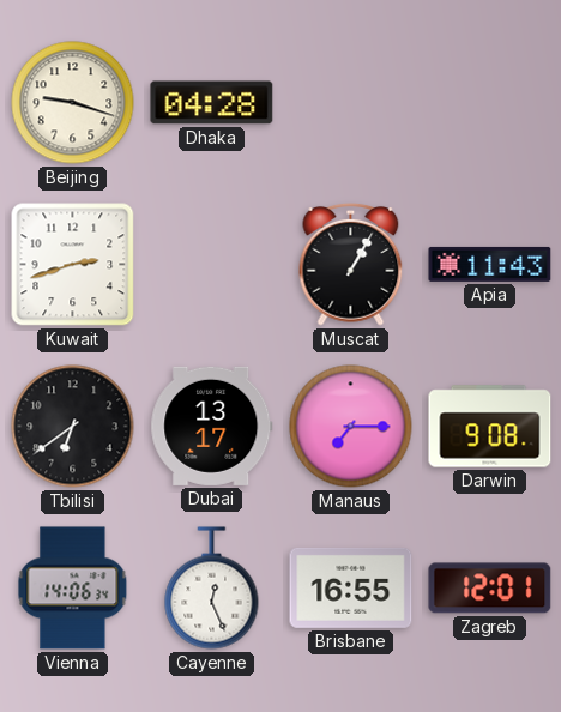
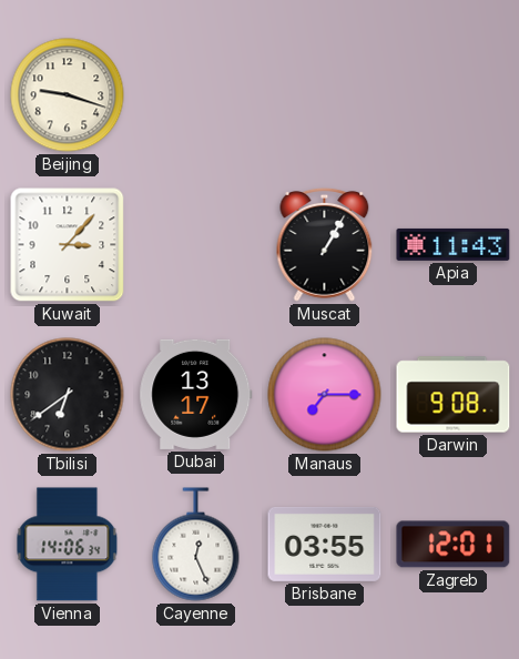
Dhaka: 04:28 -> none (212, 103)
Kuwait: 2:42 -> 3:07 (68, 245)
Brisbane: 16:55 -> 03:55 (325, 544)
